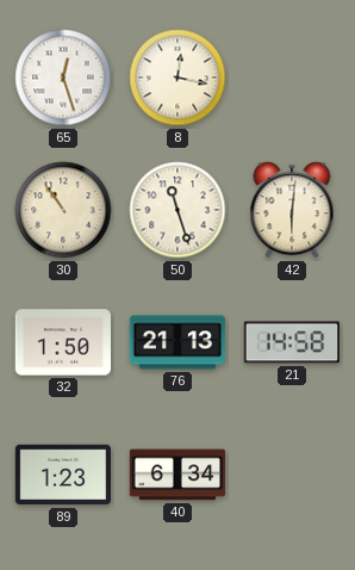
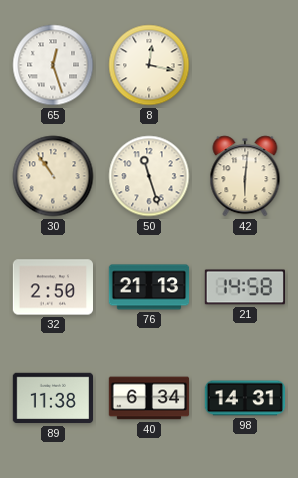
32: 1:50 -> 2:50 (53, 287)
89: 1:23 -> 11:38 (52, 398)
98: none -> 14:31 (245, 398)
